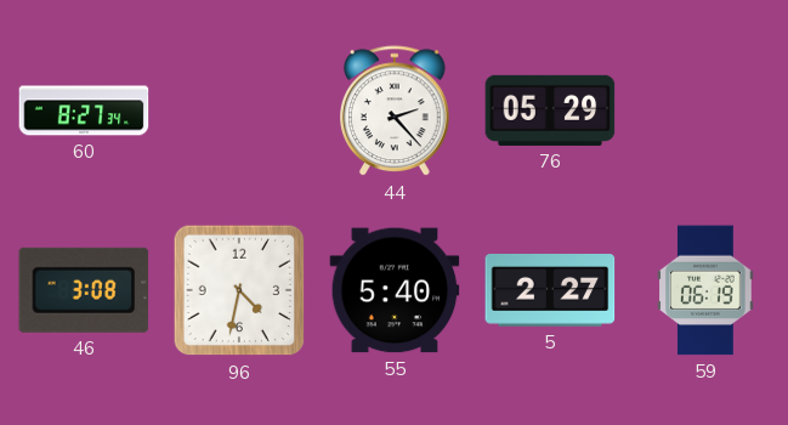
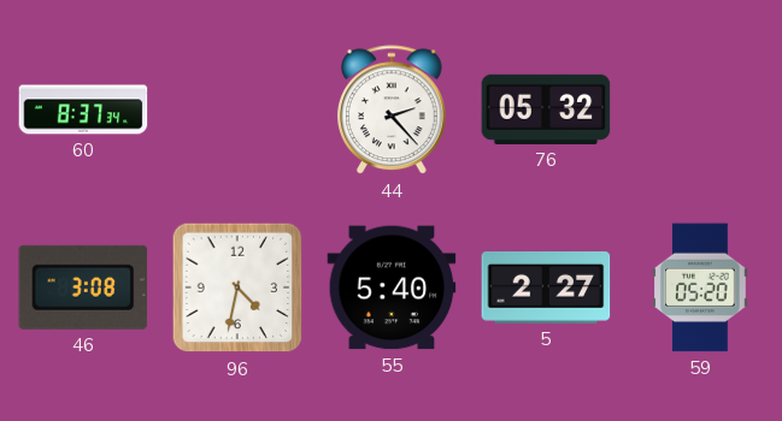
60: 8:27 -> 8:37 (83, 109)
76: 05:29 -> 05:32 (546, 109)
59: 06:19 -> 05:20 (700, 287)
